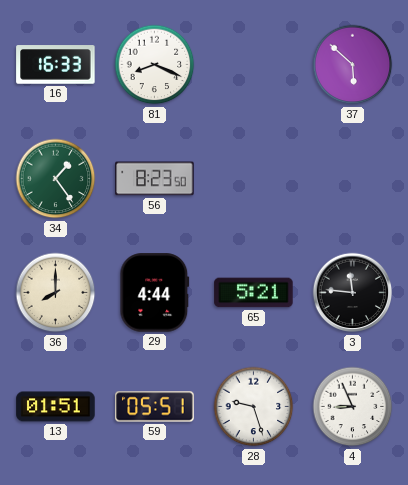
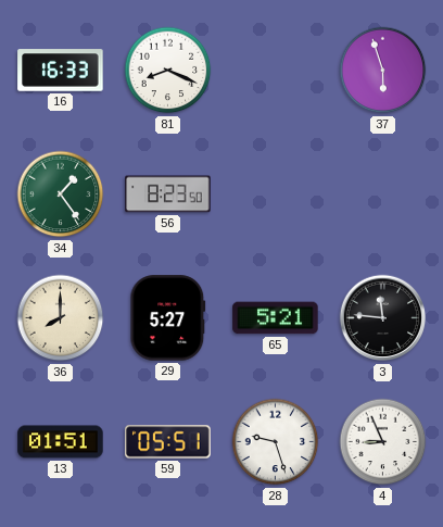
37: 5:52 -> 5:57 (383, 71)
29: 4:44 -> 5:27 (168, 318)
